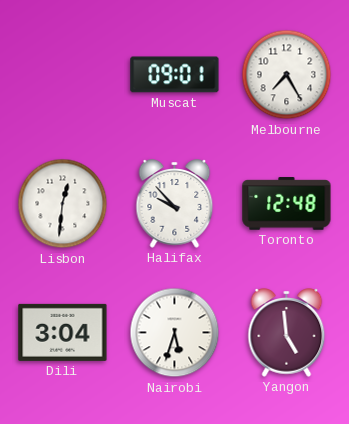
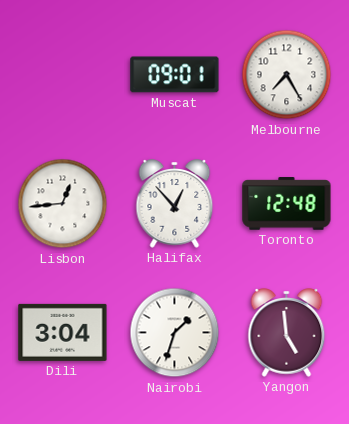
Lisbon: 12:31 -> 12:44 (63, 204)
Halifax: 9:53 -> 12:53 (175, 204)
Nairobi: 5:33 -> 1:33 (175, 333)
